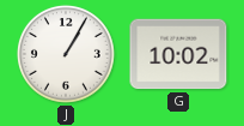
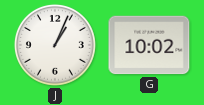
J: 1:05 -> 1:04 (55, 45)
